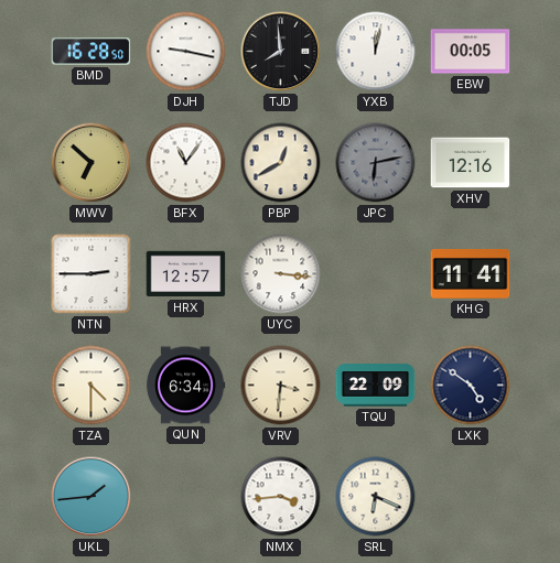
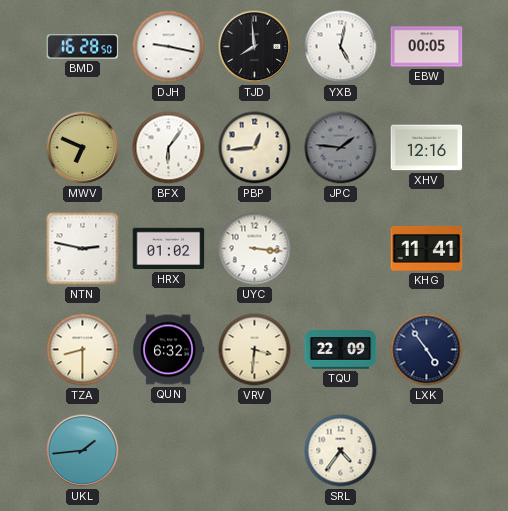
YXB: 12:02 -> 5:02 (341, 47)
MWV: 6:52 -> 6:49 (83, 148)
BFX: 11:06 -> 6:06 (169, 148)
PBP: 12:40 -> 12:44 (255, 148)
JPC: 6:13 -> 1:46 (341, 148)
NTN: 2:45 -> 2:47 (83, 249)
HRX: 12:57 -> 01:02 (169, 249)
TZA: 4:30 -> 8:30 (83, 350)
QUN: 6:34 -> 6:32 (169, 350)
LXK: 4:51 -> 4:54 (427, 350)
NMX: 3:44 -> none (281, 497)
SRL: 6:19 -> 4:36 (341, 451)
